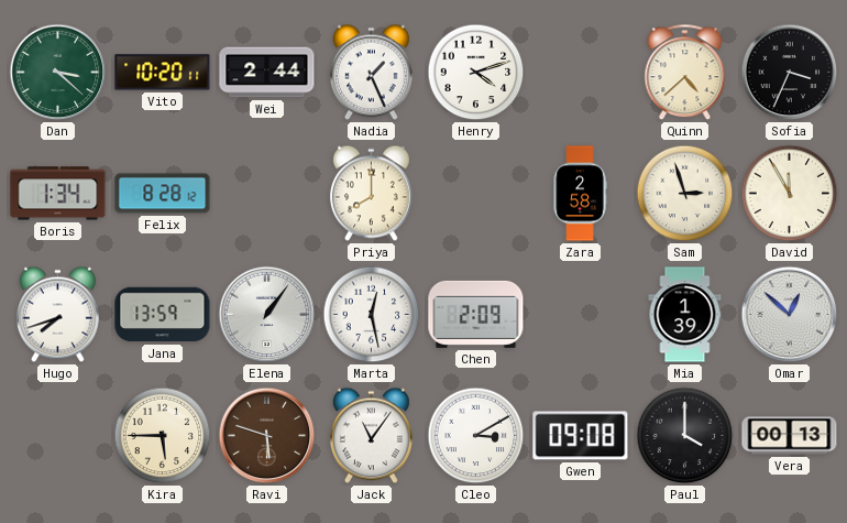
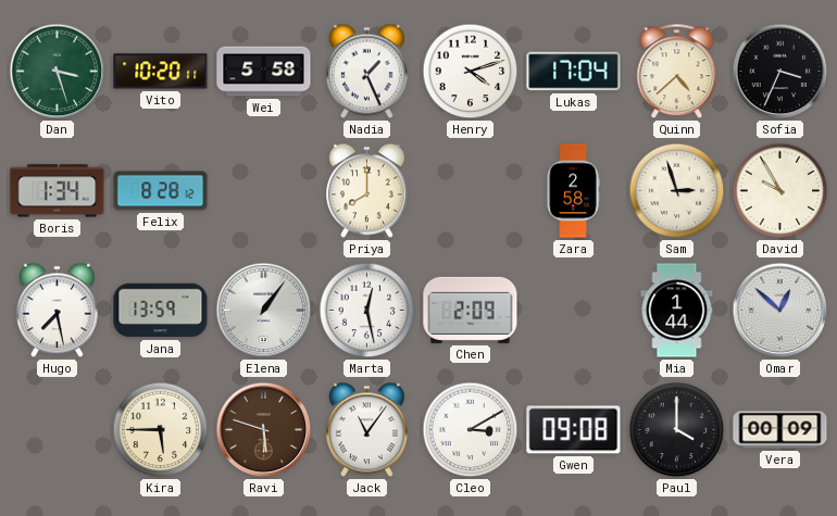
Dan: 3:22 -> 3:27 (58, 72)
Wei: 2:44 -> 5:58 (264, 72)
Lukas: none -> 17:04 (574, 72)
David: 11:55 -> 9:55 (780, 191)
Hugo: 7:42 -> 7:28 (57, 311)
Mia: 1:39 -> 1:44 (677, 311)
Vera: 00:13 -> 00:09 (780, 430)
